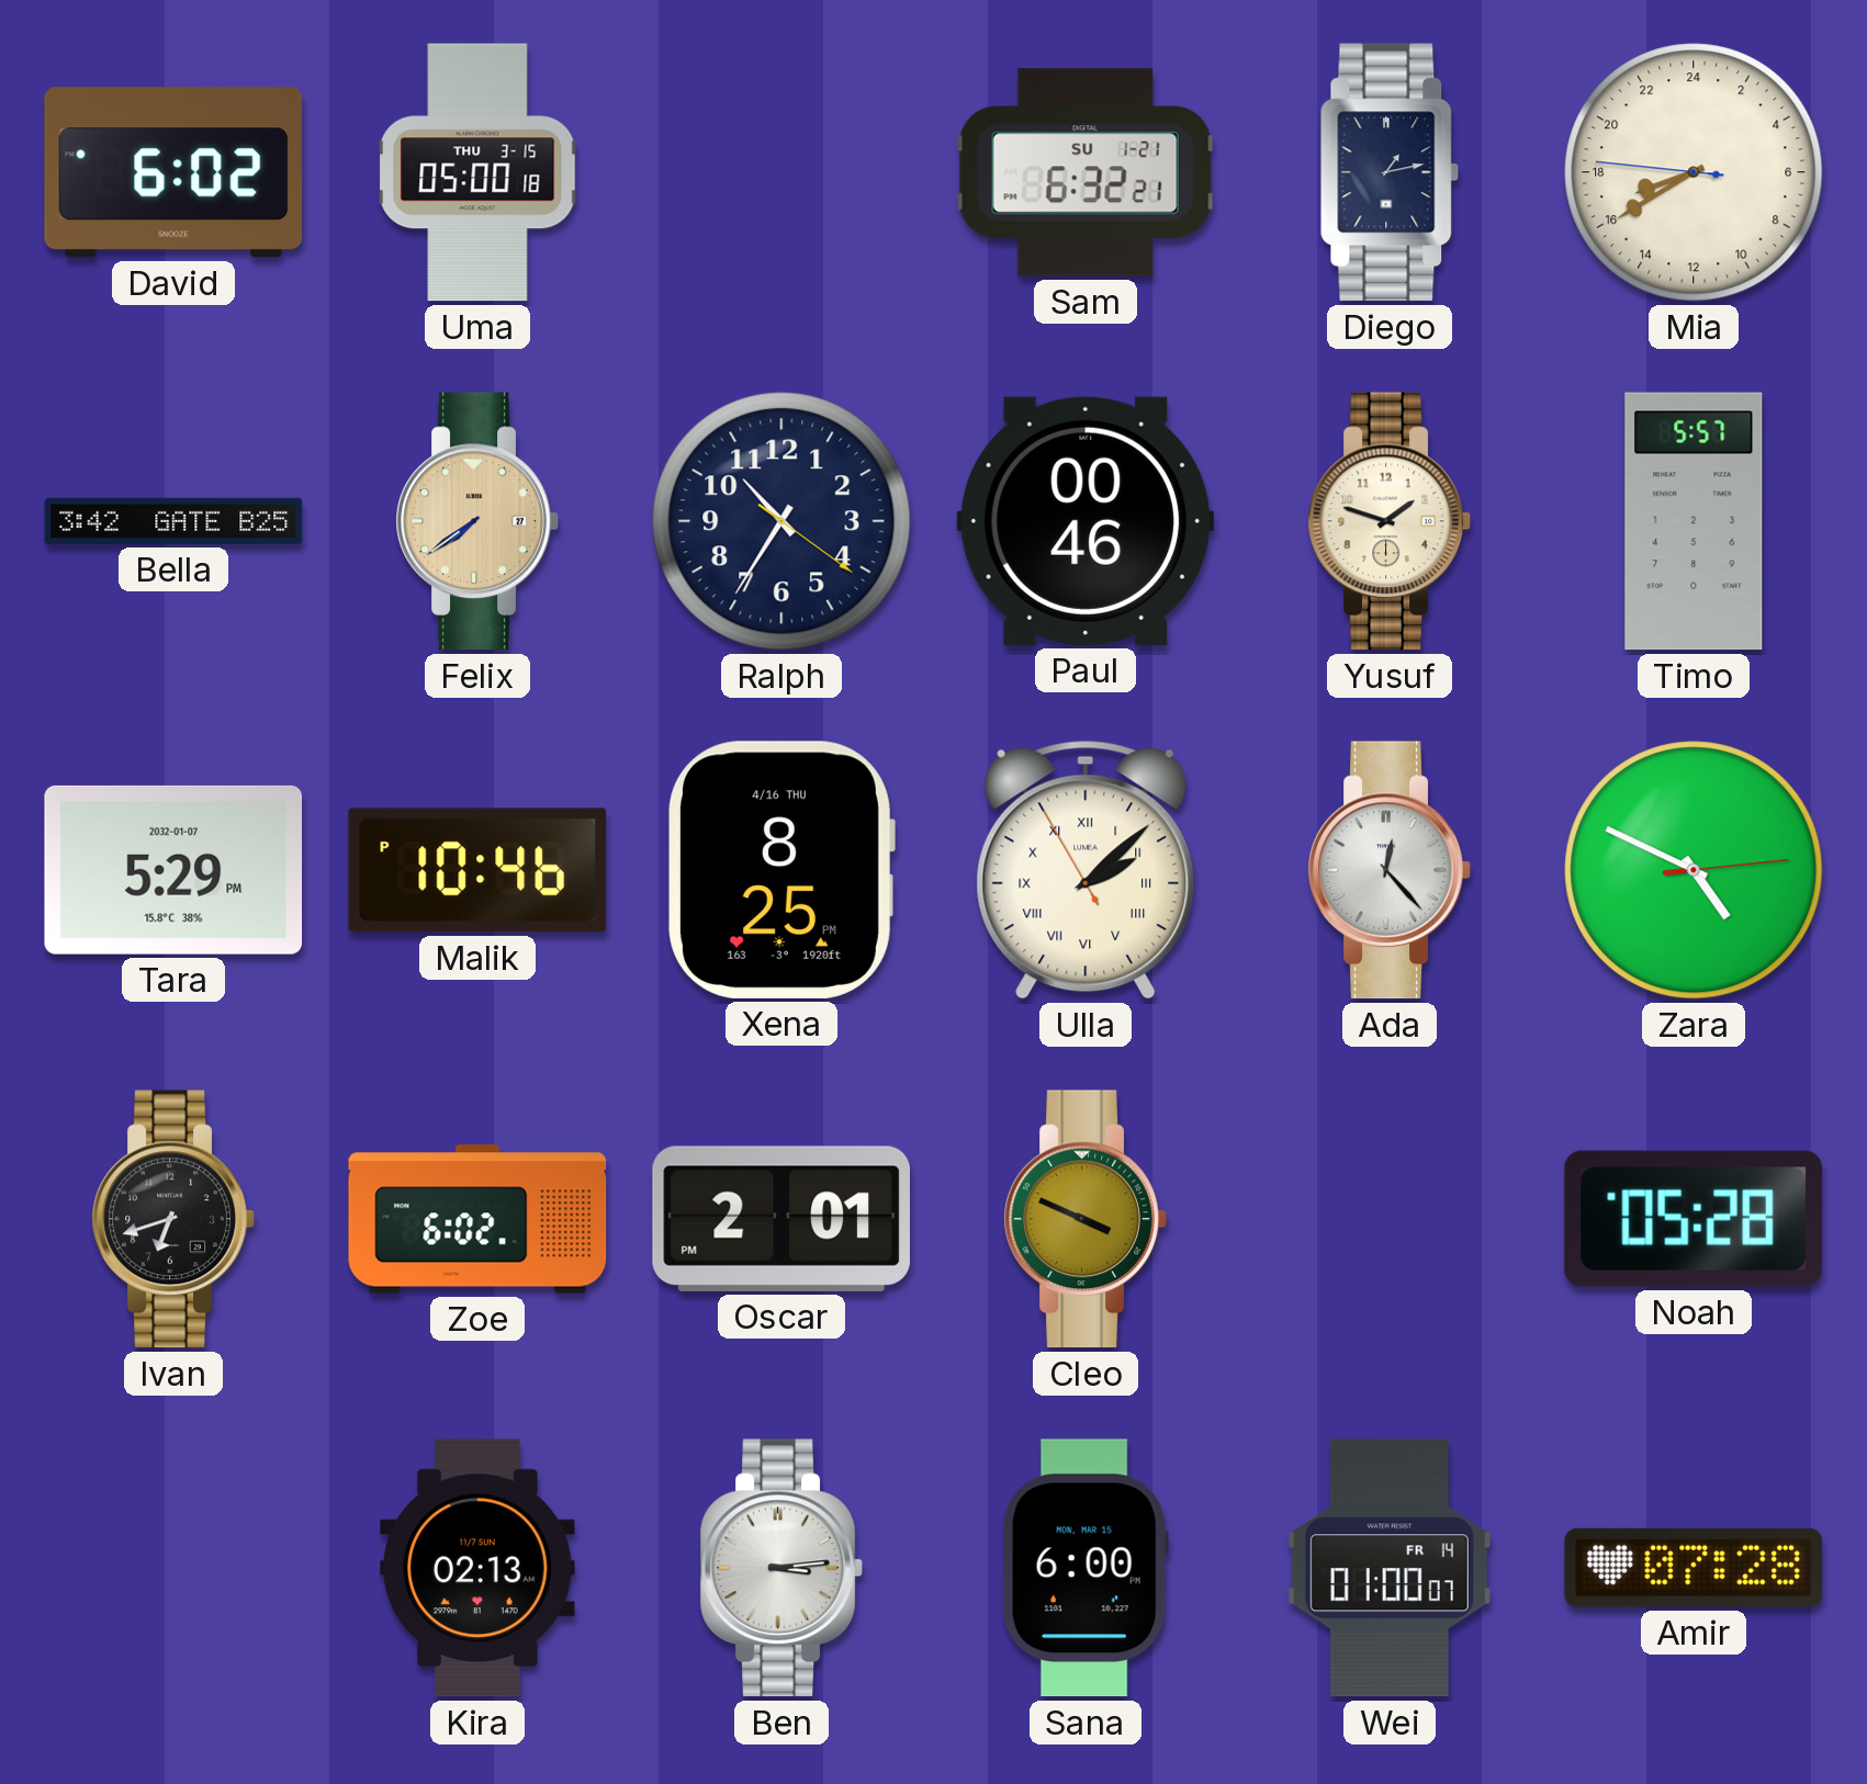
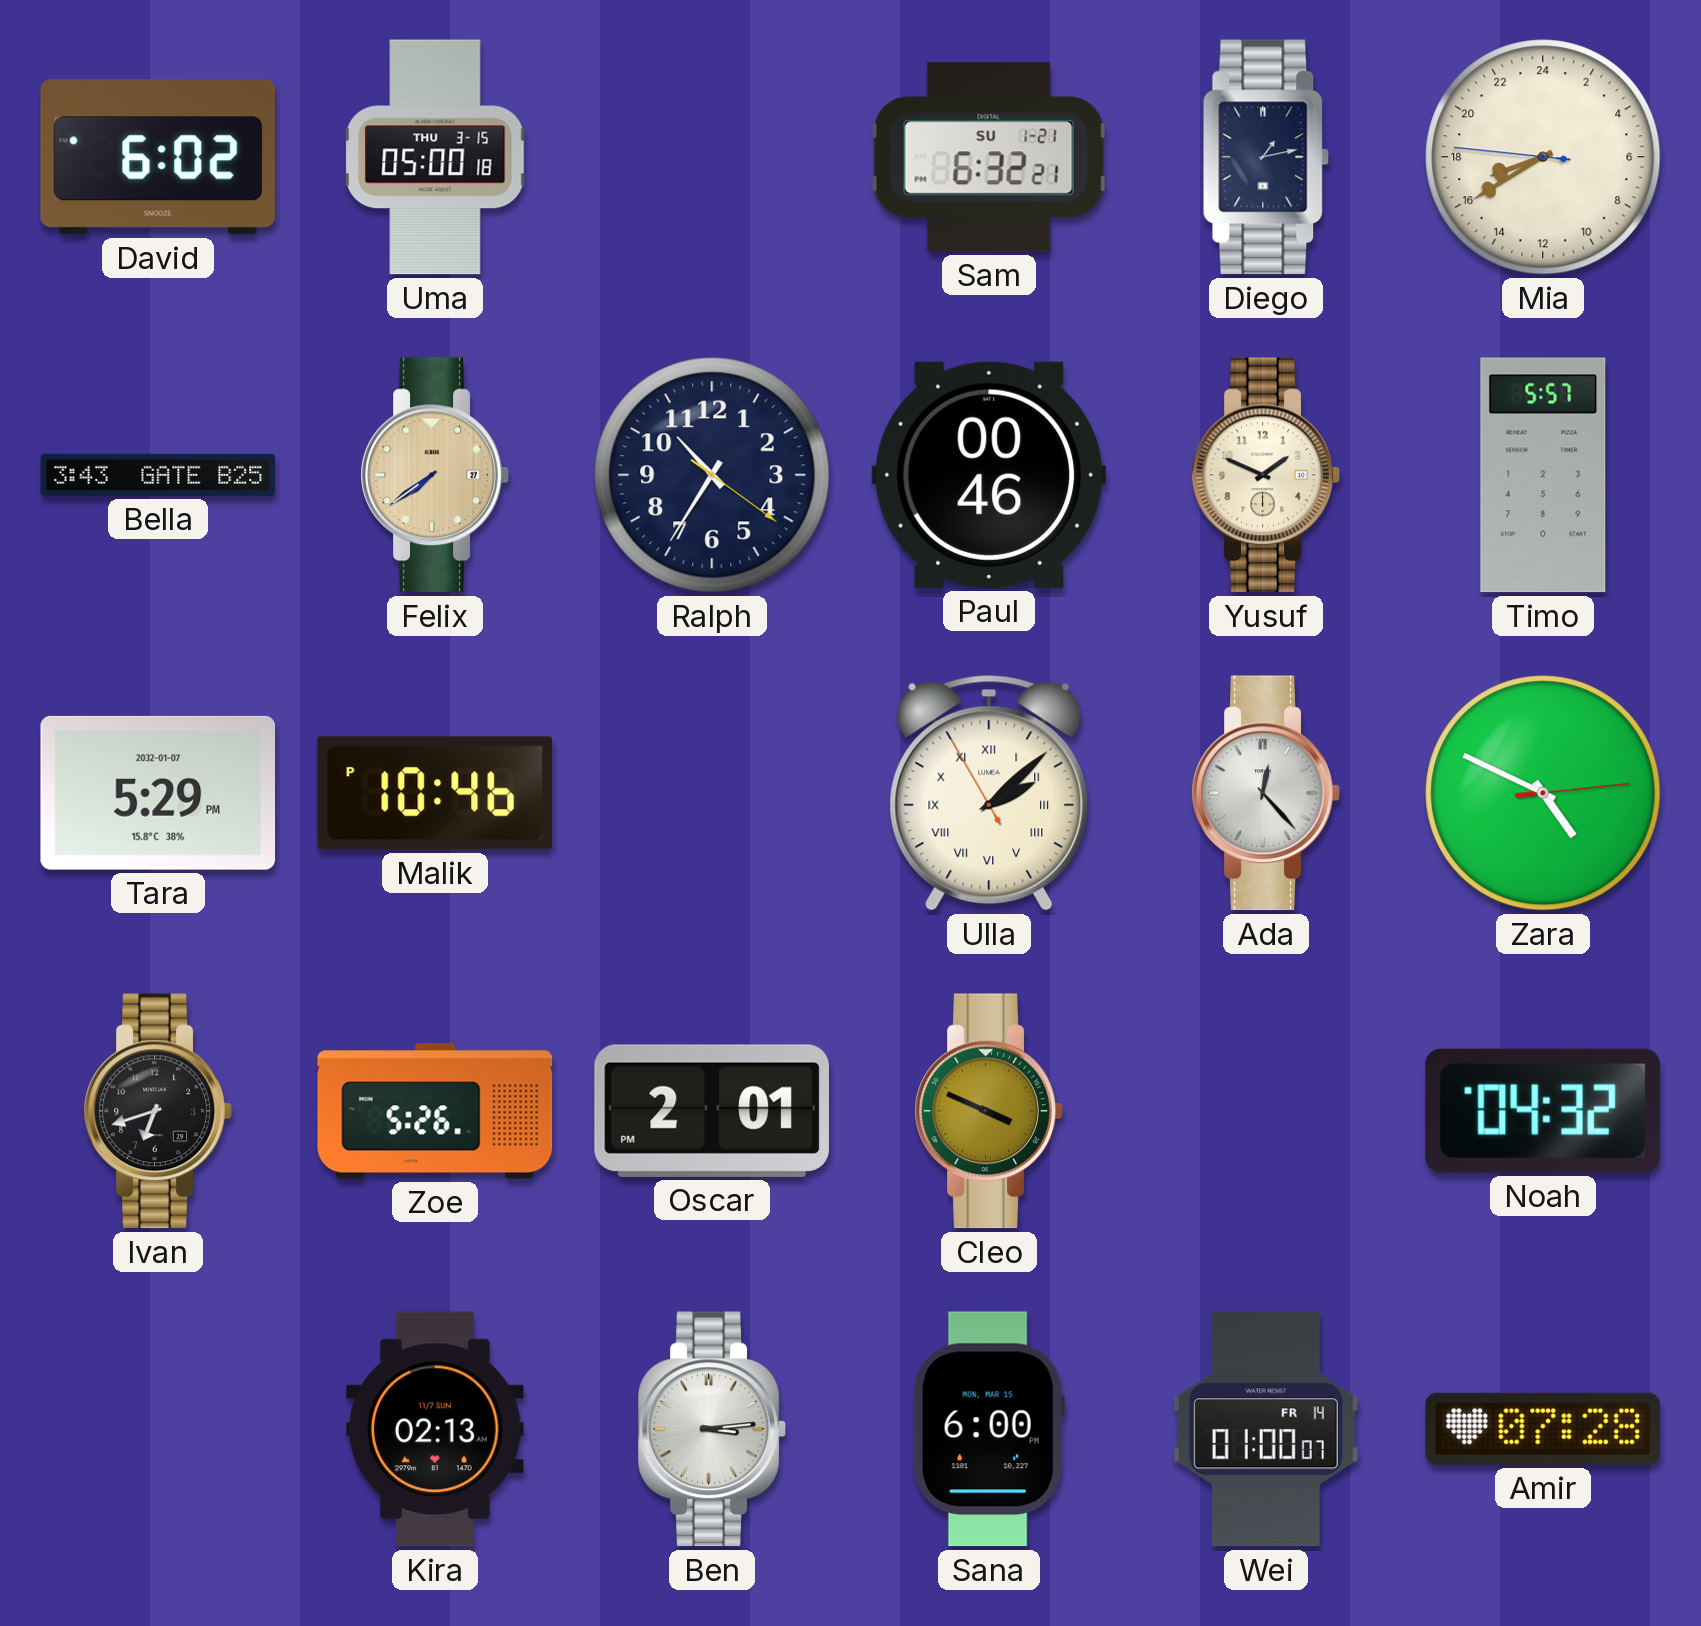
Bella: 3:42 -> 3:43 (158, 475)
Yusuf: 1:48 -> 1:49 (1266, 475)
Xena: 8:25 -> none (781, 870)
Zoe: 6:02 -> 5:26 (435, 1111)
Noah: 05:28 -> 04:32 (1543, 1111)
